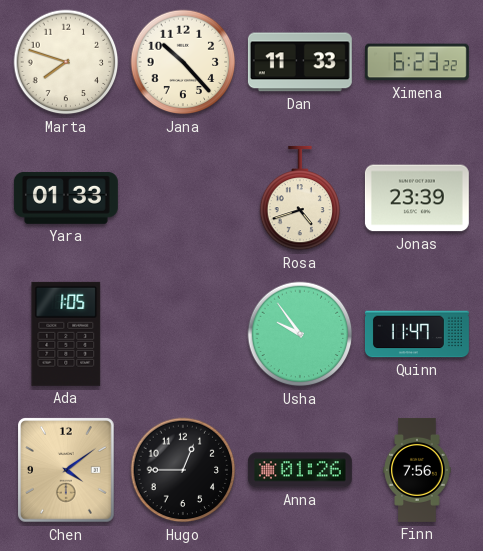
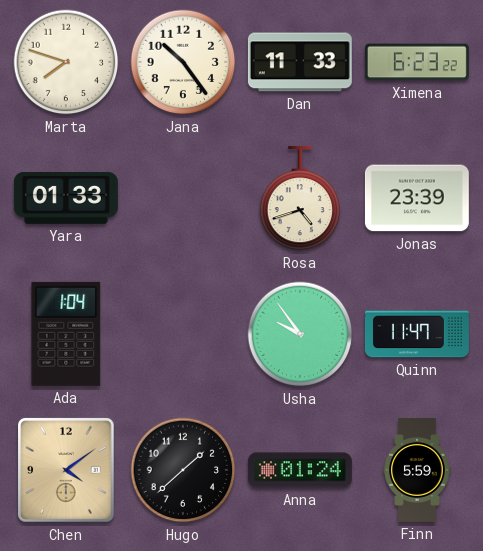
Jana: 10:23 -> 10:24 (183, 62)
Ada: 1:05 -> 1:04 (66, 334)
Hugo: 12:45 -> 1:38 (183, 470)
Anna: 01:26 -> 01:24 (300, 470)
Finn: 7:56 -> 5:59 (417, 470)
